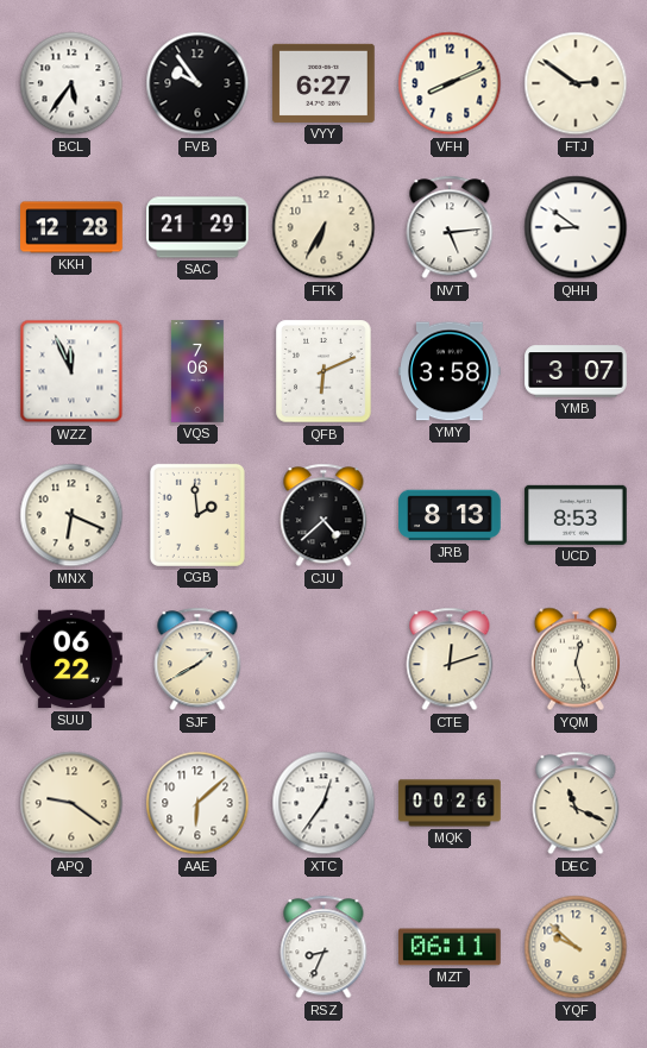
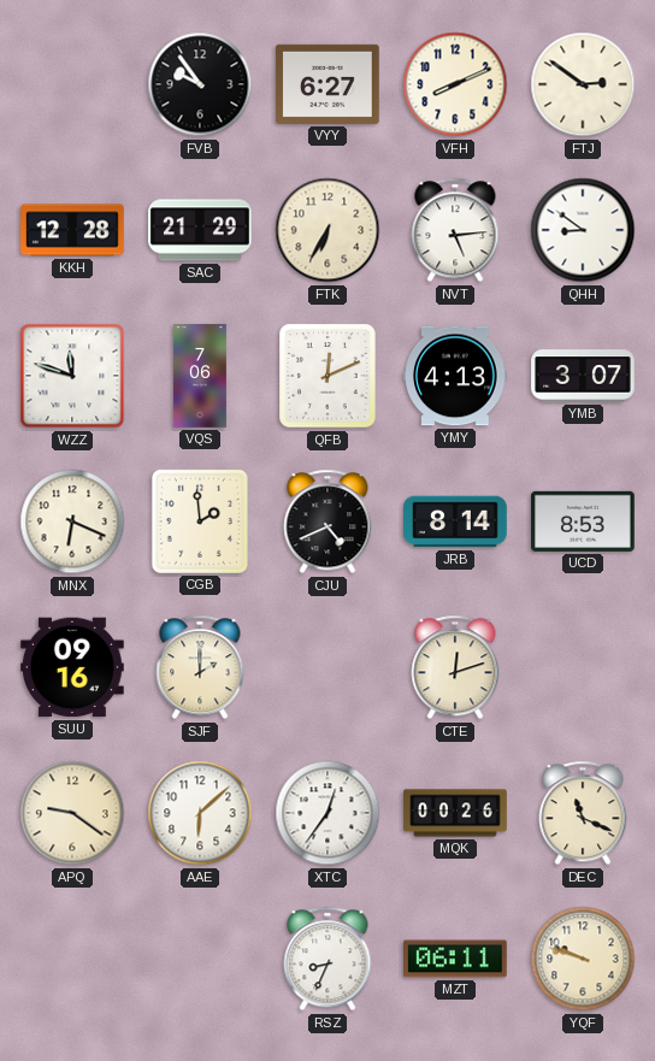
BCL: 5:36 -> none (71, 83)
WZZ: 11:56 -> 11:48 (72, 376)
QFB: 6:11 -> 12:11 (327, 376)
YMY: 3:58 -> 4:13 (455, 376)
CJU: 4:38 -> 4:41 (327, 521)
JRB: 8:13 -> 8:14 (455, 521)
SUU: 06:22 -> 09:16 (72, 667)
SJF: 1:40 -> 2:00 (200, 667)
YQM: 12:27 -> none (574, 659)
YQF: 9:52 -> 9:48 (583, 959)
